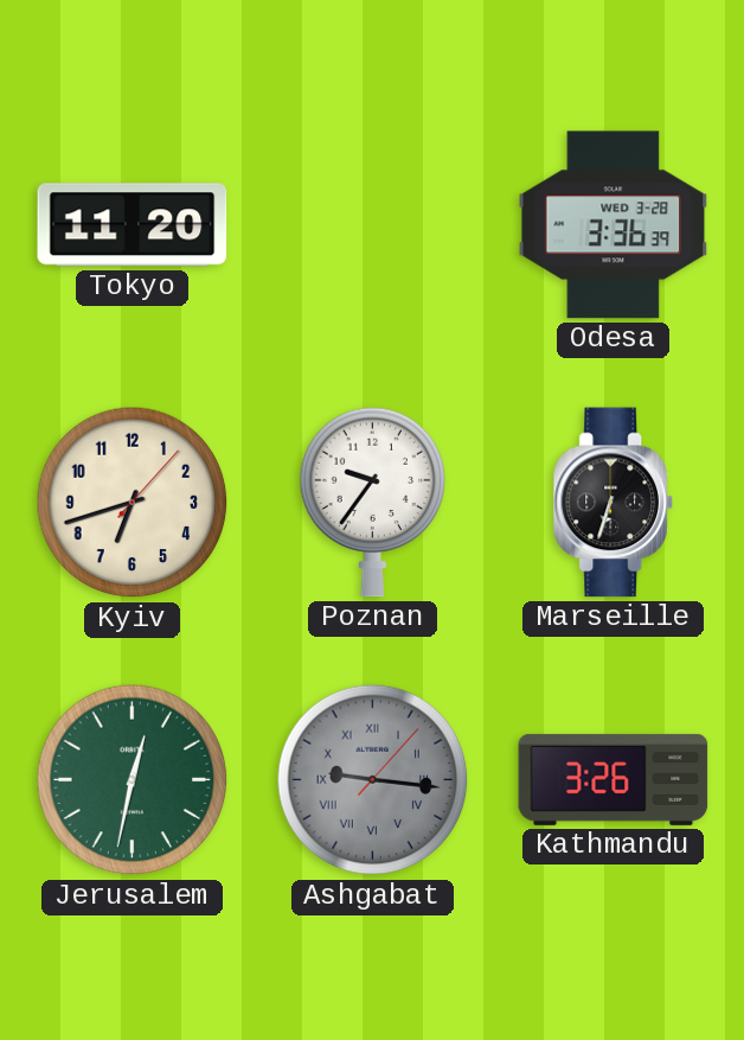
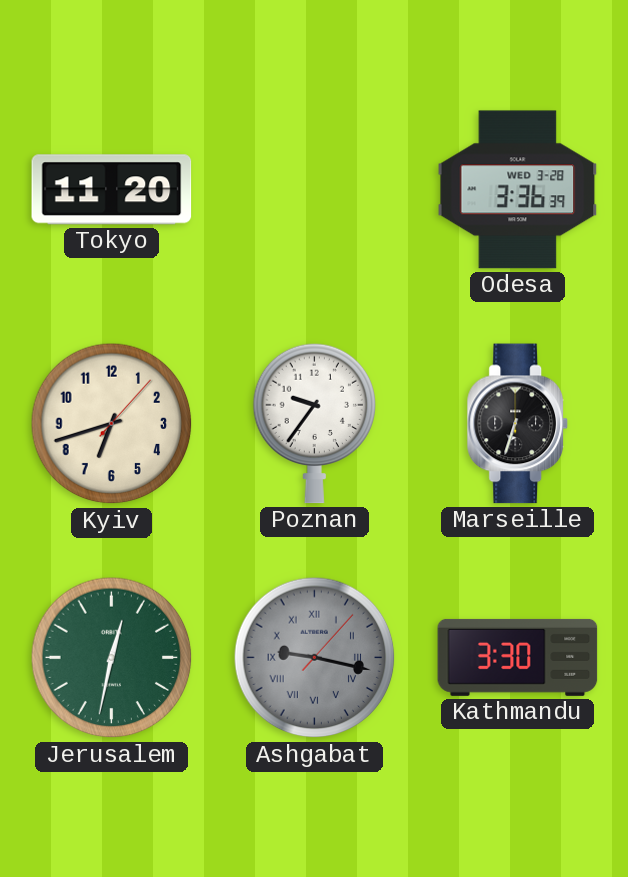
Ashgabat: 9:16 -> 9:17 (315, 658)
Kathmandu: 3:26 -> 3:30 (518, 657)
